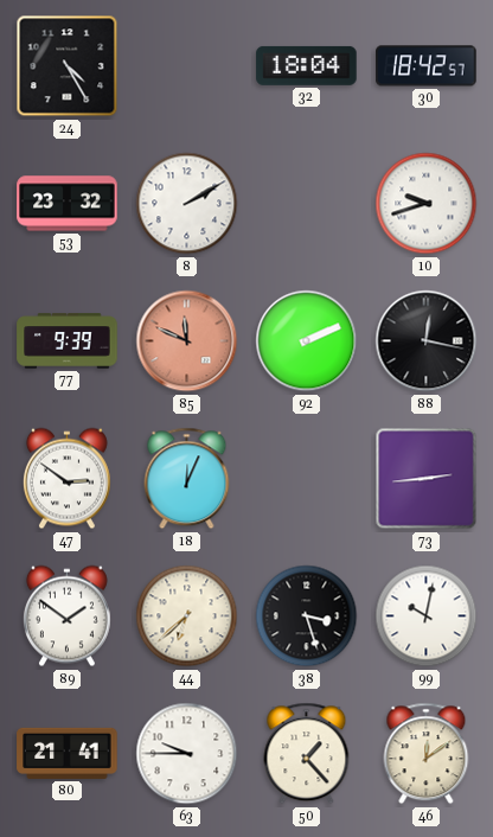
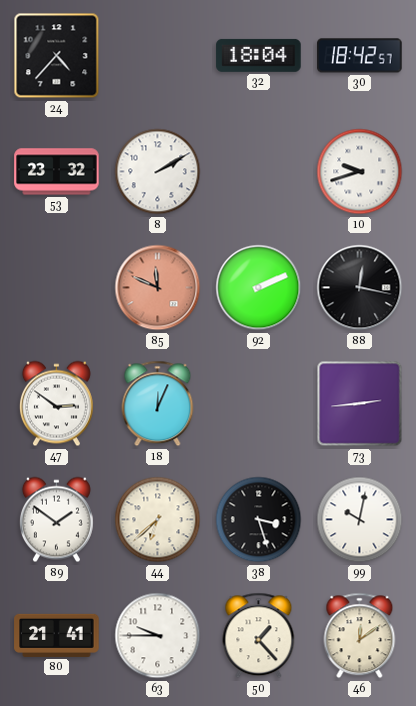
24: 4:25 -> 4:37 (57, 56)
77: 9:39 -> none (68, 341)
